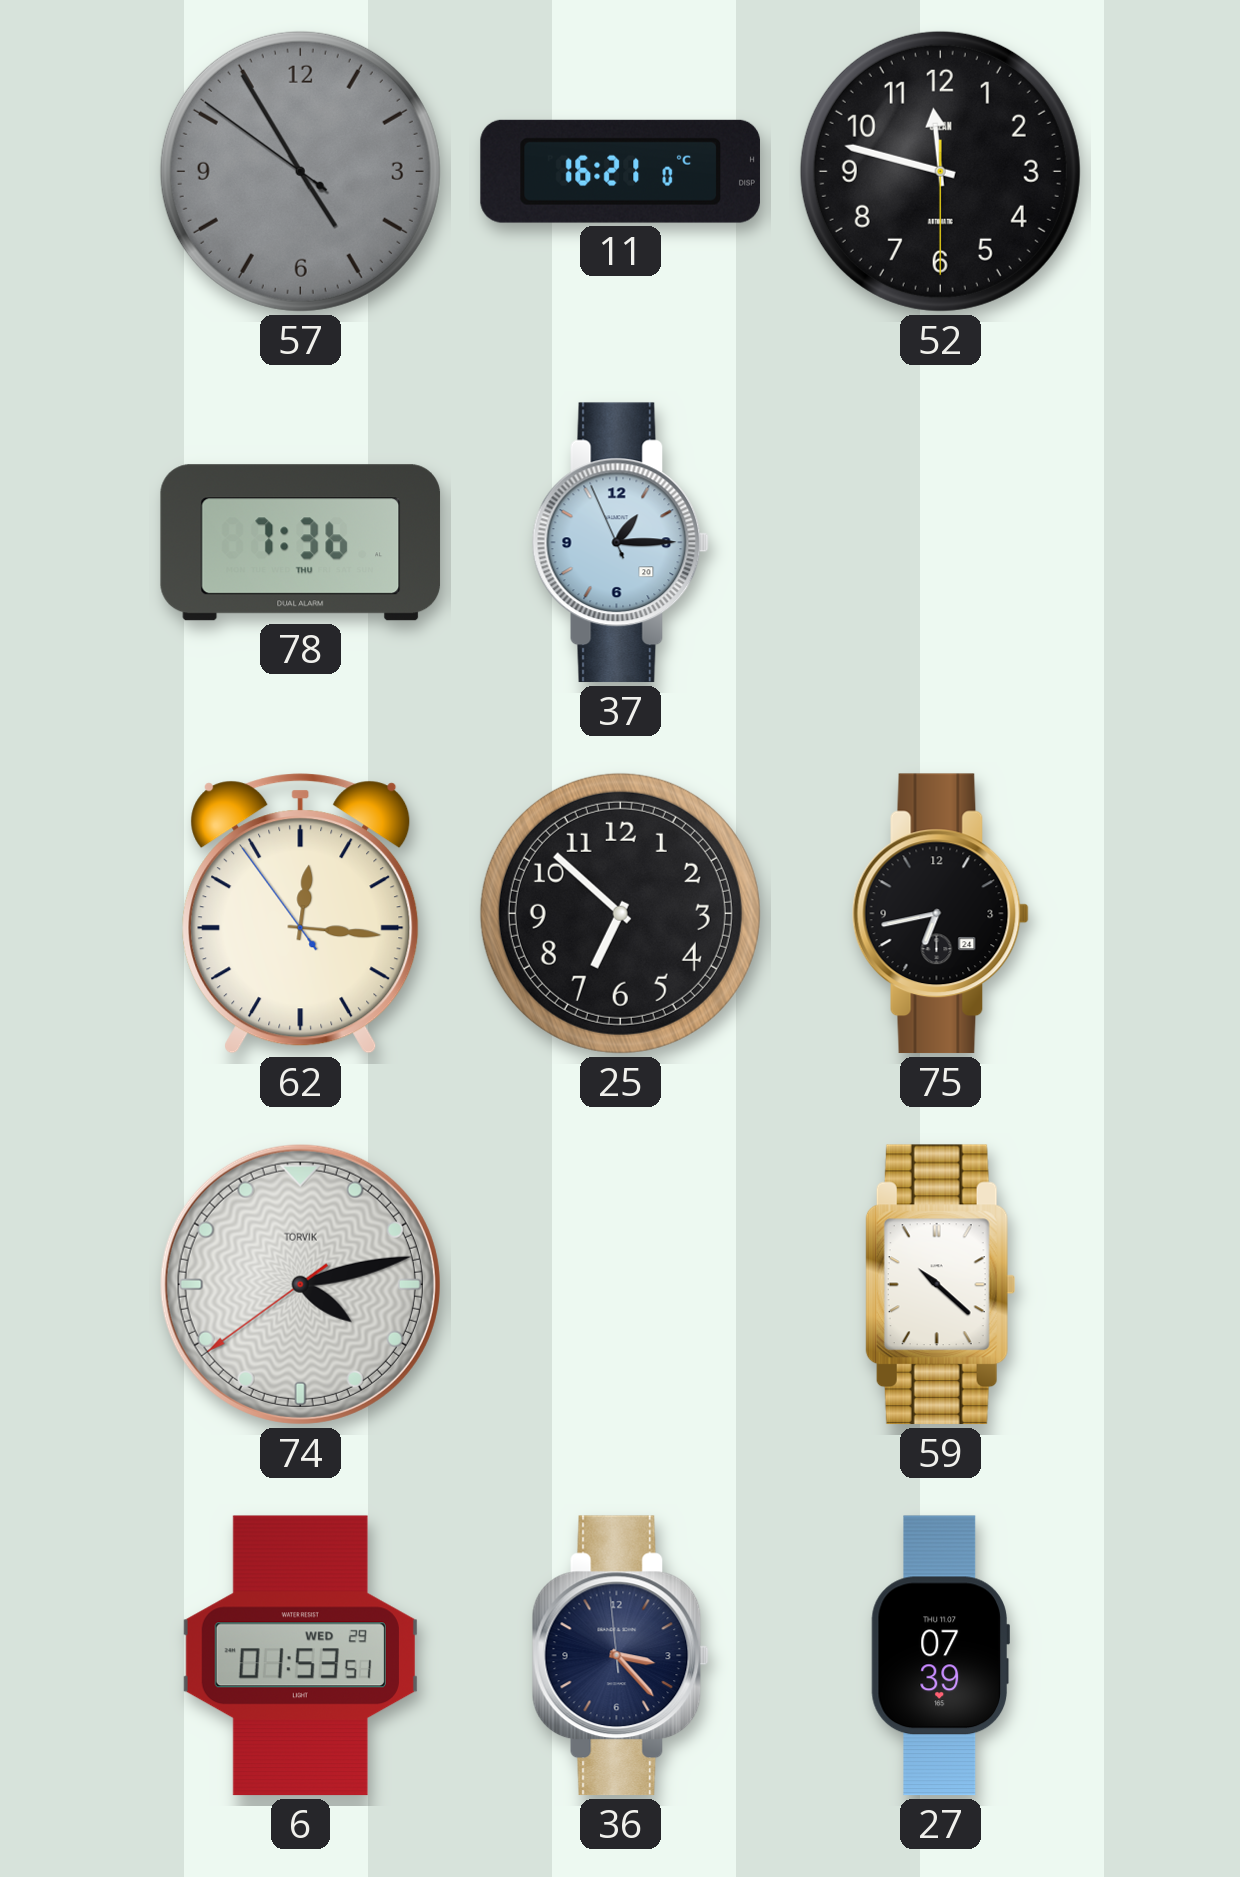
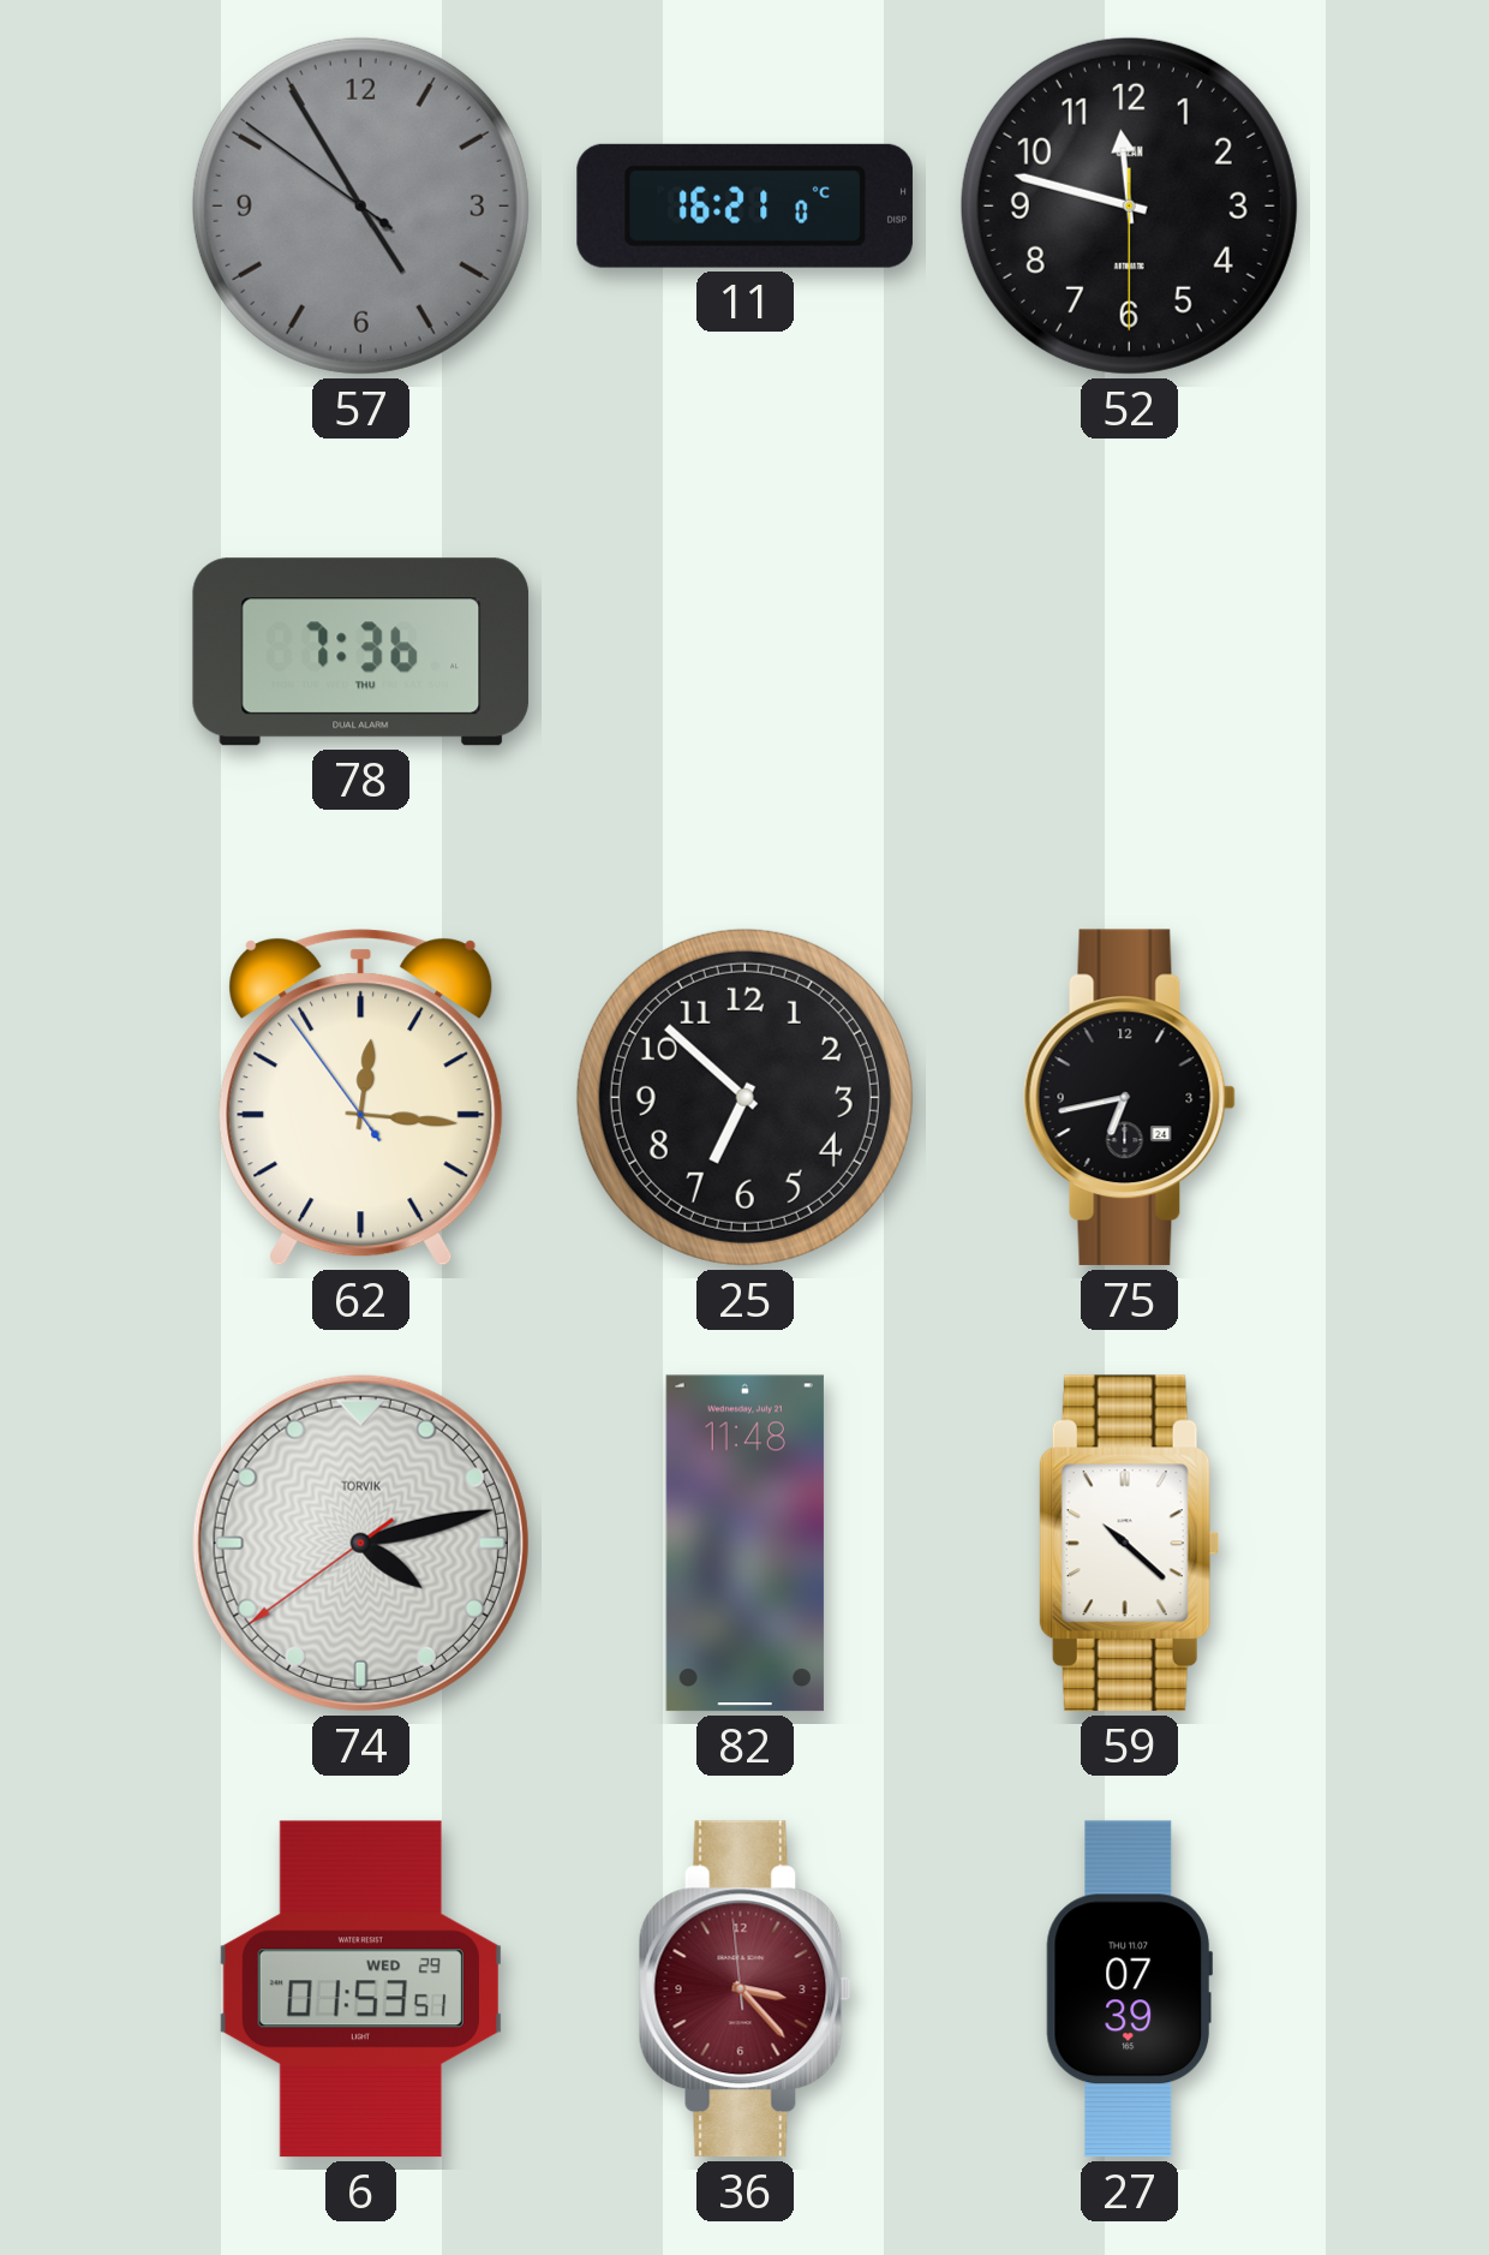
37: 1:14 -> none (620, 543)
82: none -> 11:48 (745, 1544)
36 dial: navy -> burgundy (745, 1989)
